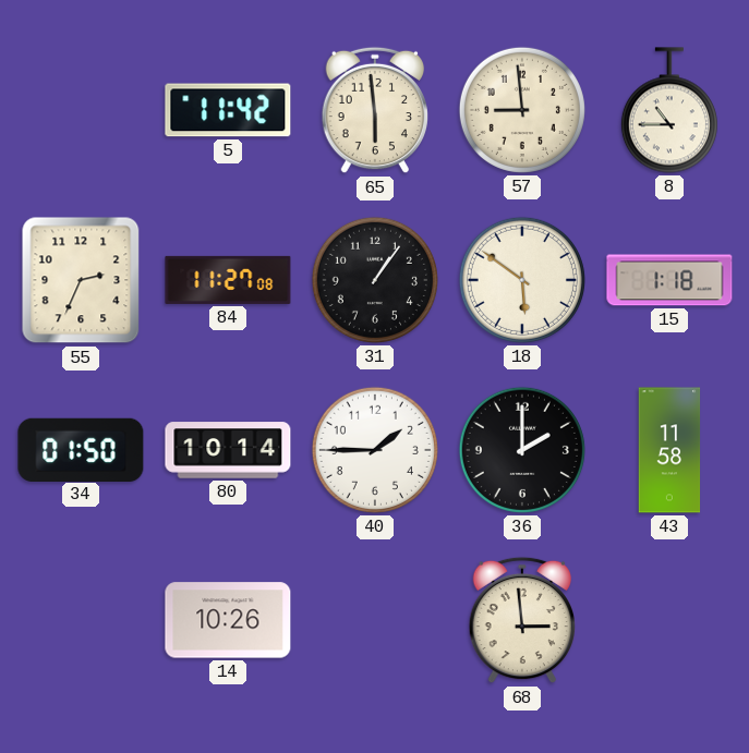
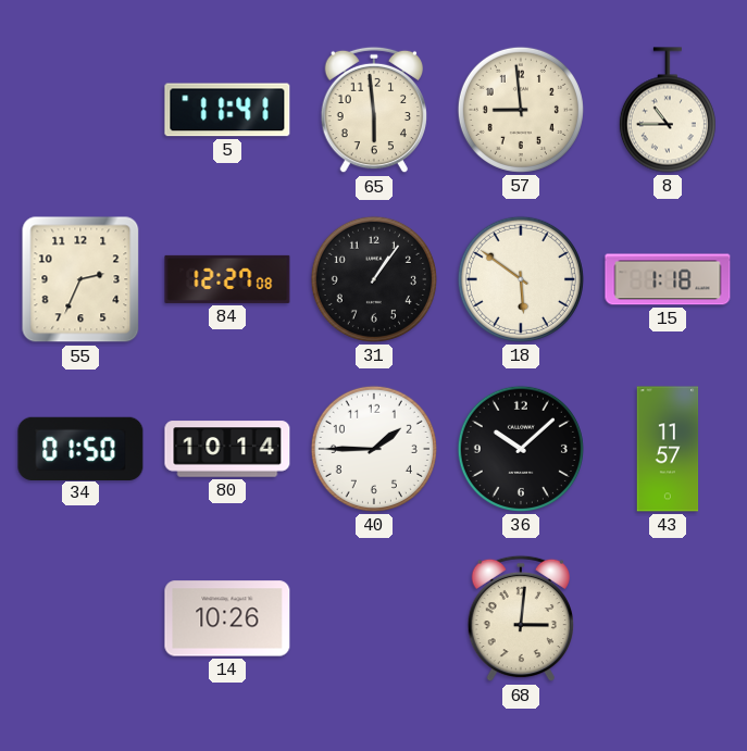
5: 11:42 -> 11:41 (227, 110)
84: 11:27 -> 12:27 (227, 279)
36: 2:00 -> 10:08 (521, 449)
43: 11:58 -> 11:57 (668, 449)
68: 2:59 -> 3:01 (520, 618)
